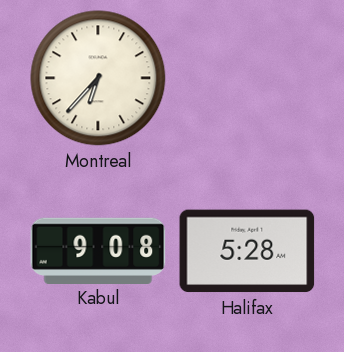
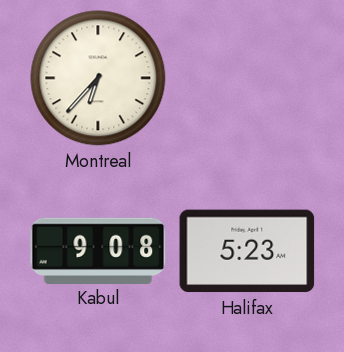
Halifax: 5:28 -> 5:23 (247, 251)
